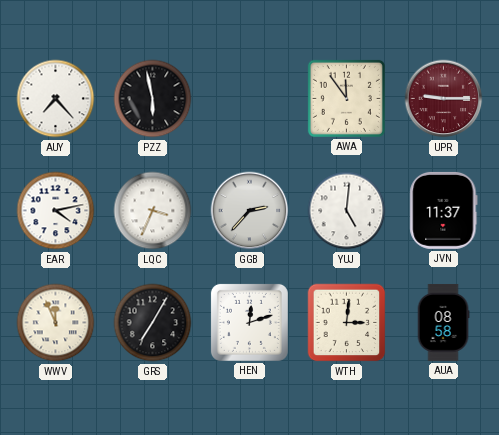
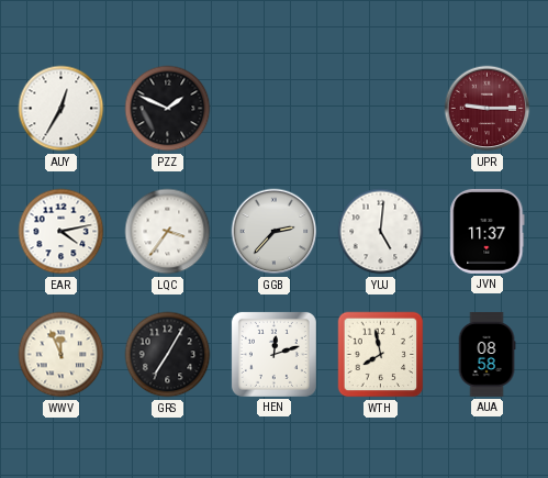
AUY: 7:23 -> 12:35 (61, 109)
PZZ: 5:58 -> 1:49 (168, 109)
AWA: 11:54 -> none (346, 98)
LQC: 3:34 -> 3:36 (168, 232)
WTH: 3:01 -> 7:58 (381, 355)
